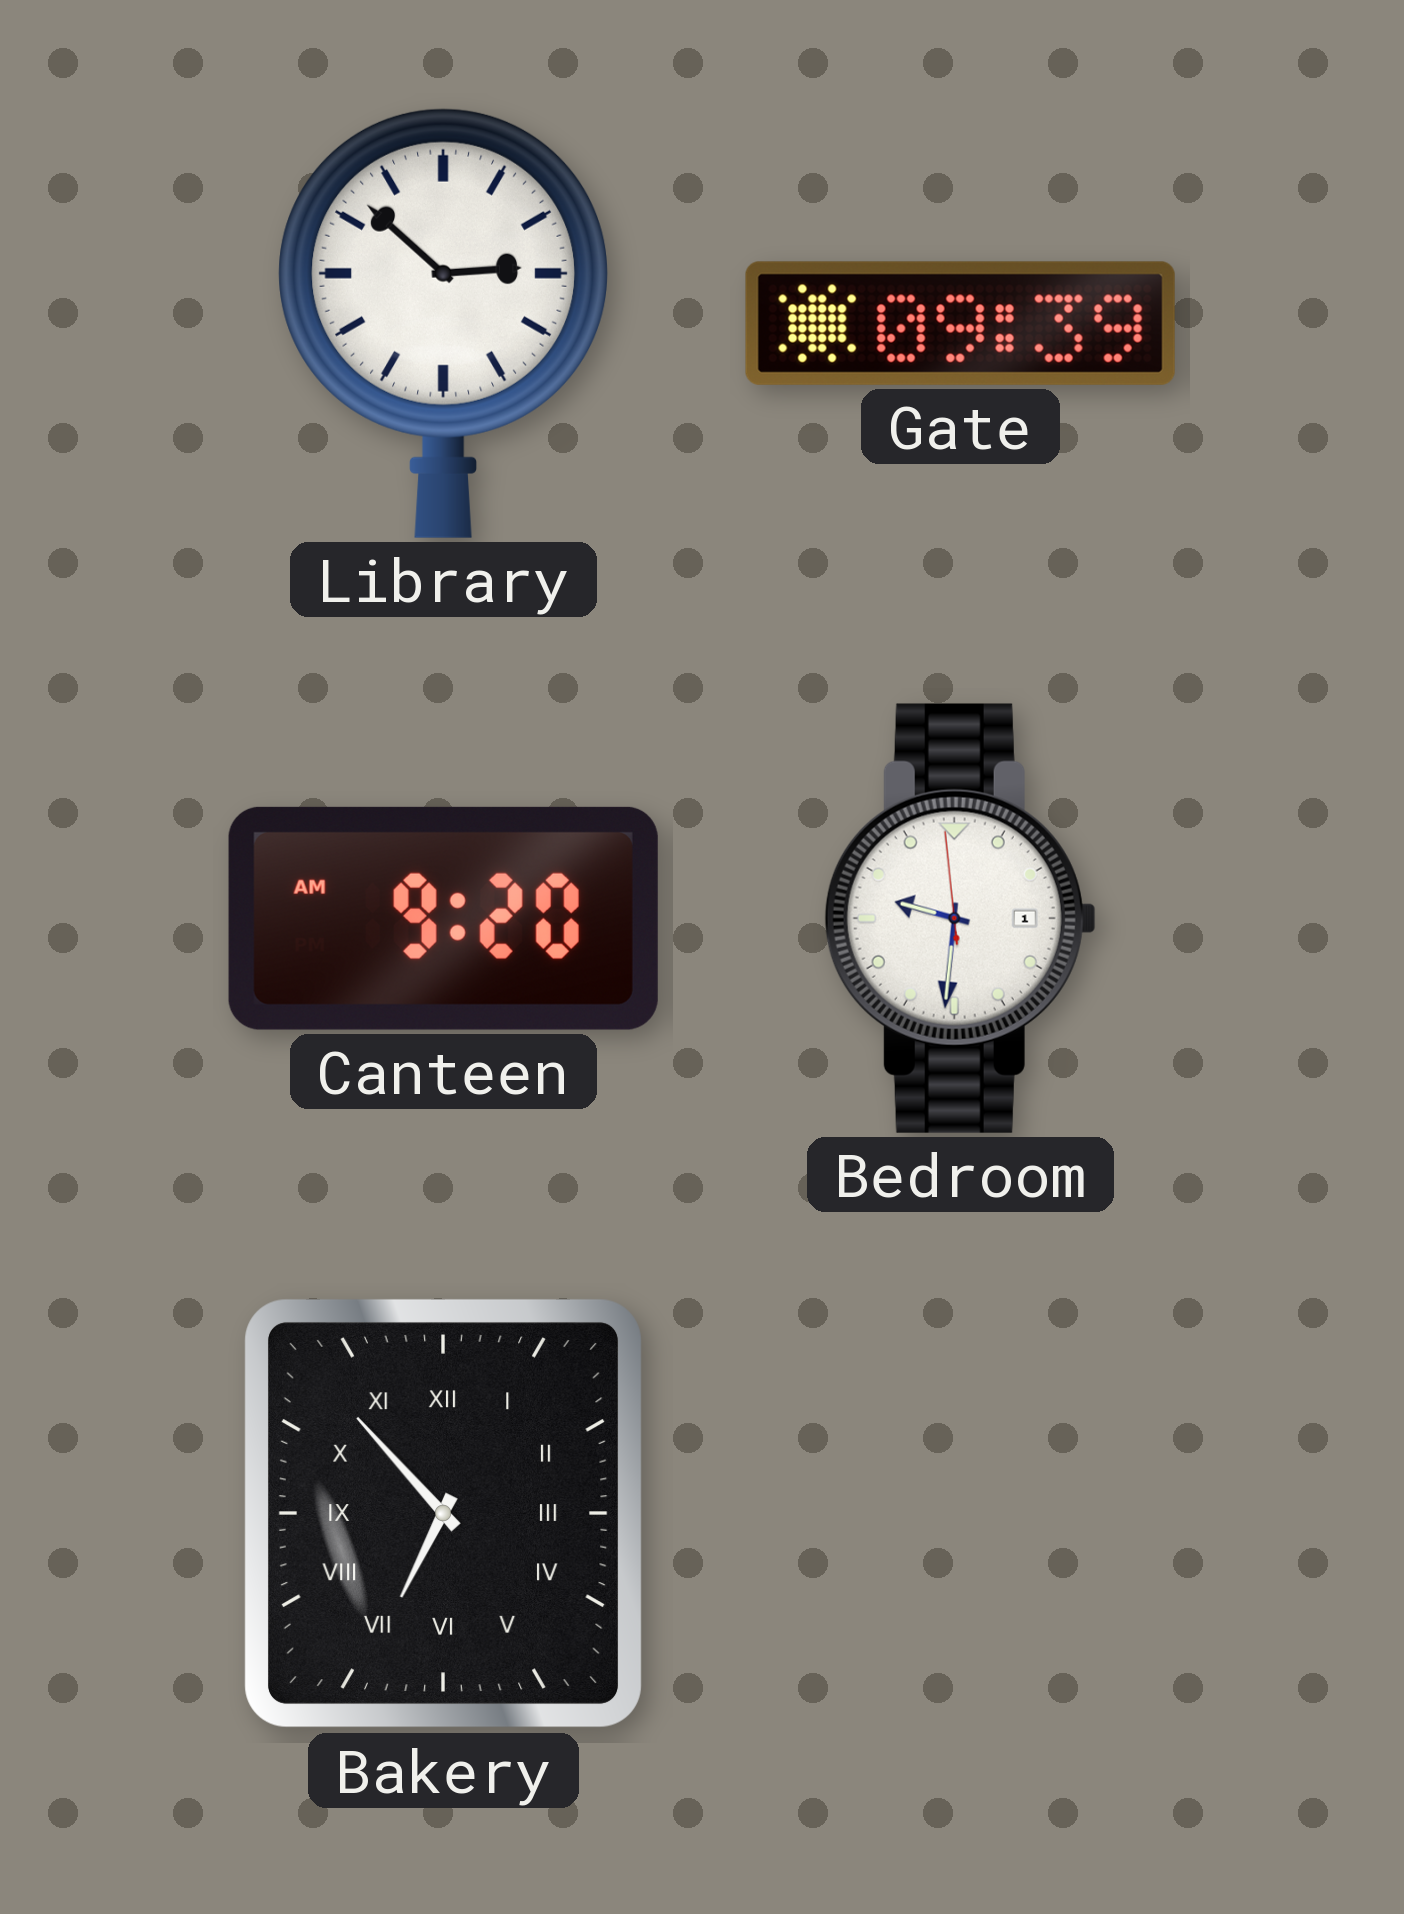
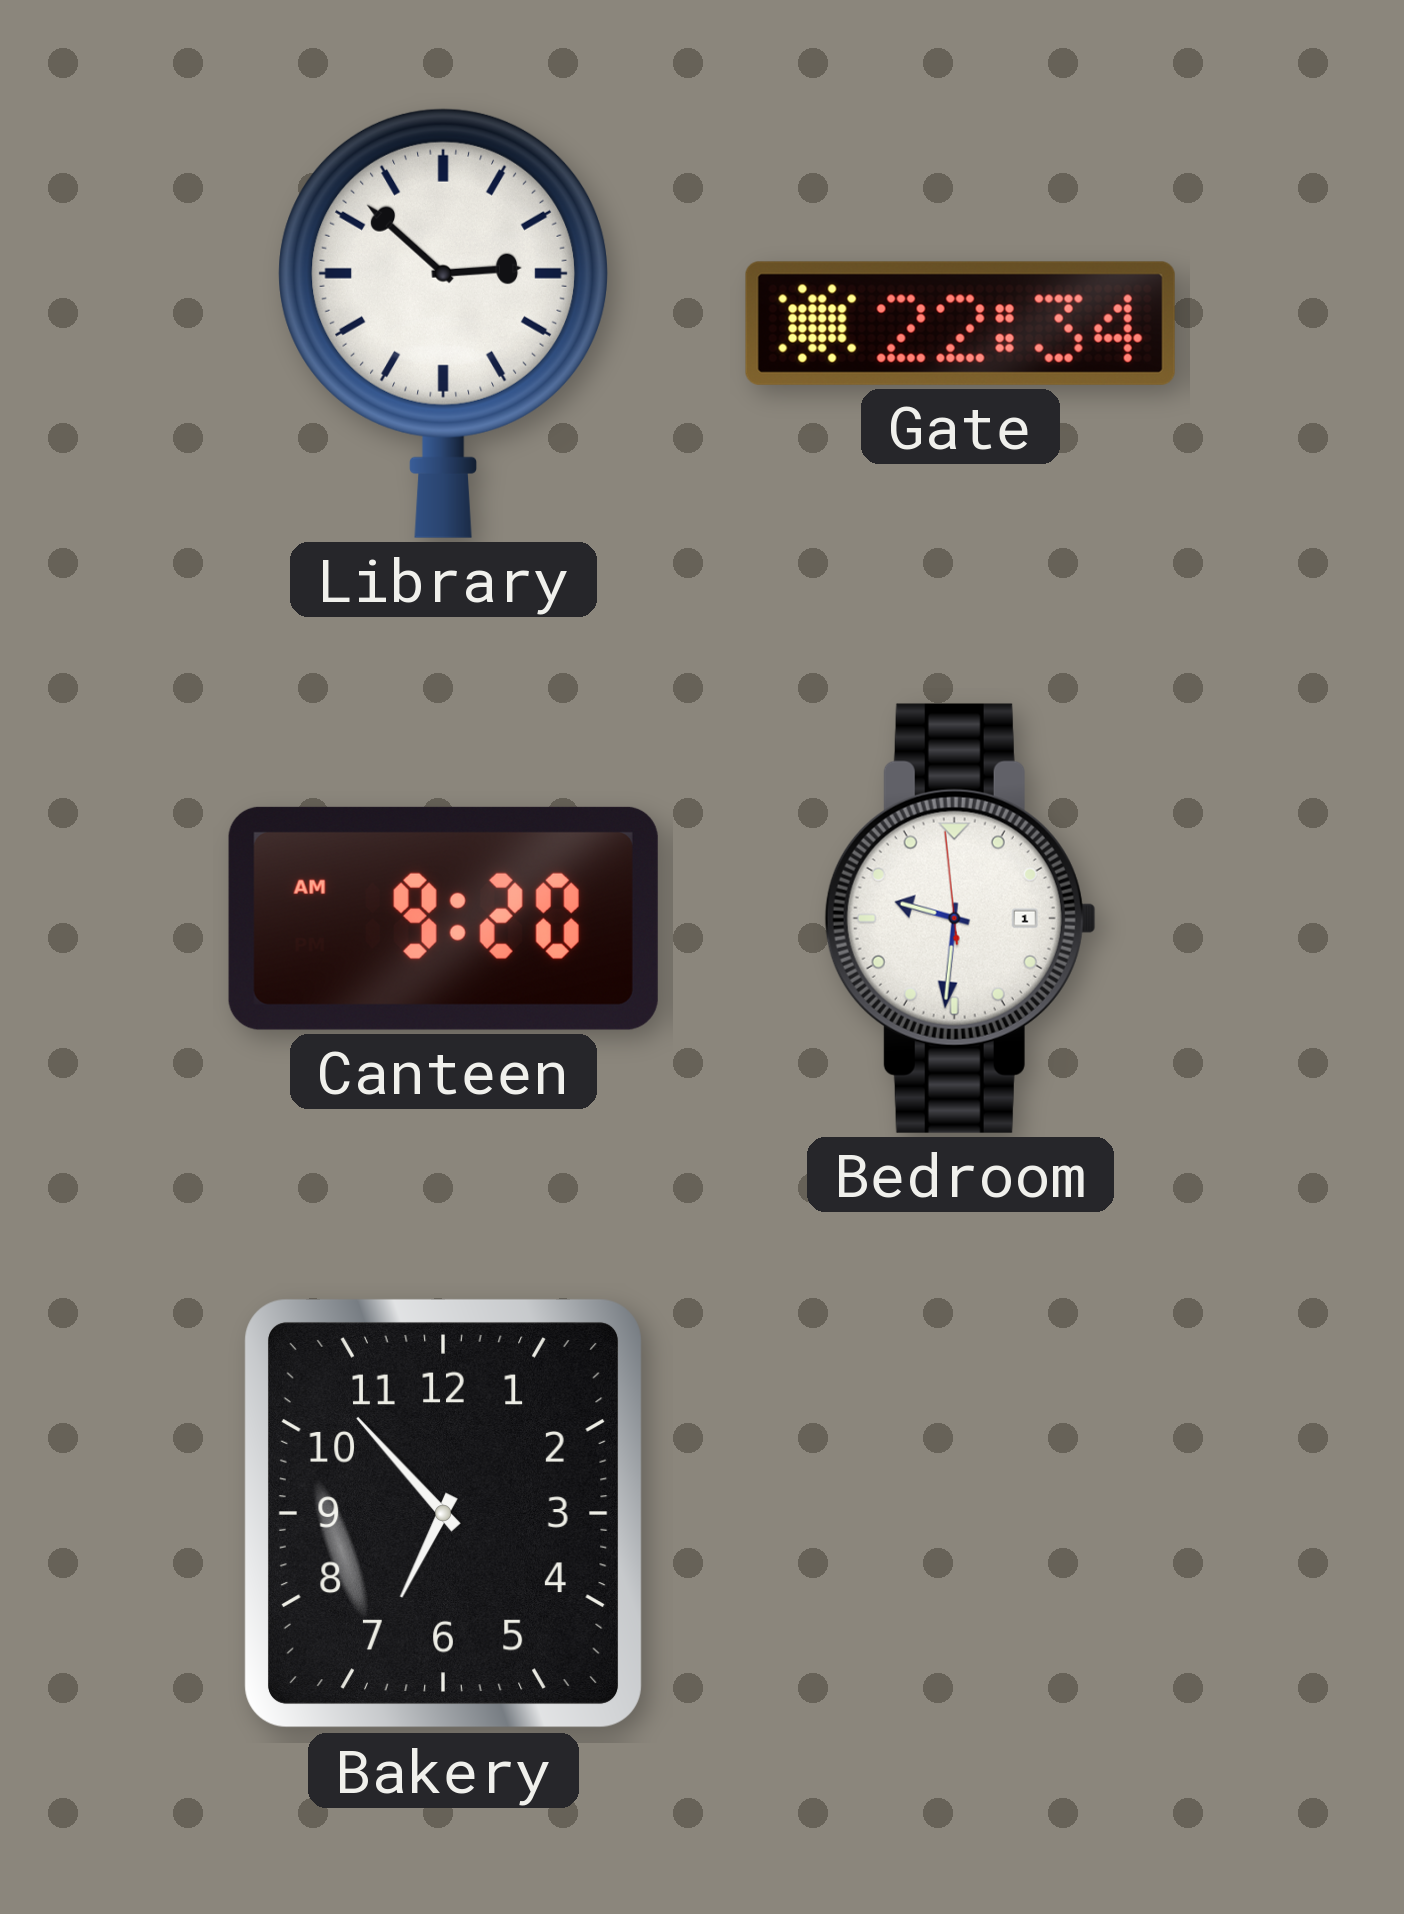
Gate: 09:39 -> 22:34 (960, 323)
Bakery numerals: Roman -> Arabic (443, 1513)
